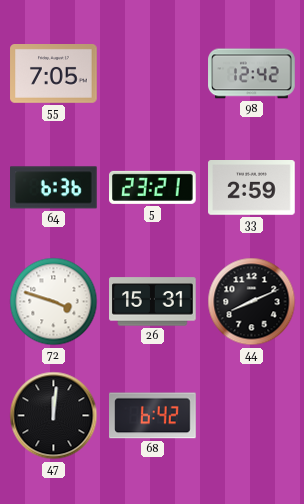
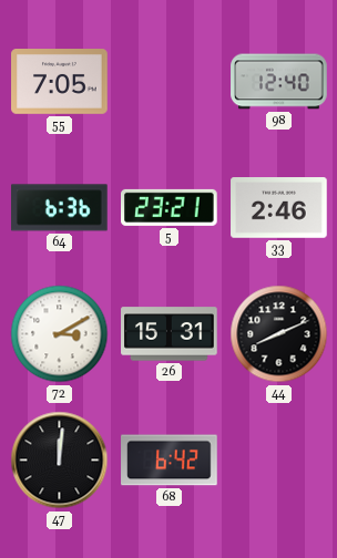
98: 12:42 -> 12:40 (279, 82)
33: 2:59 -> 2:46 (279, 208)
72: 3:48 -> 3:10 (60, 334)
